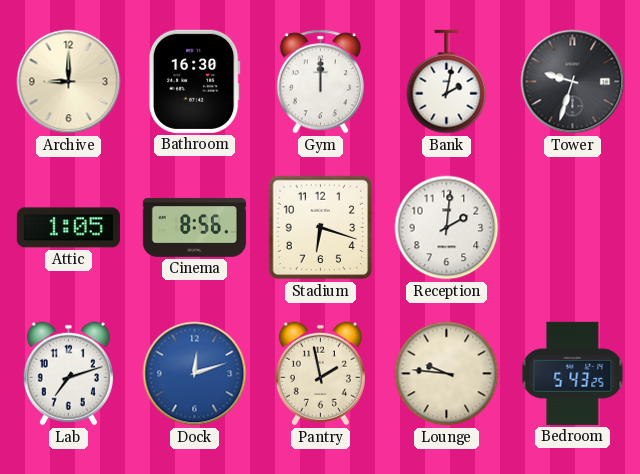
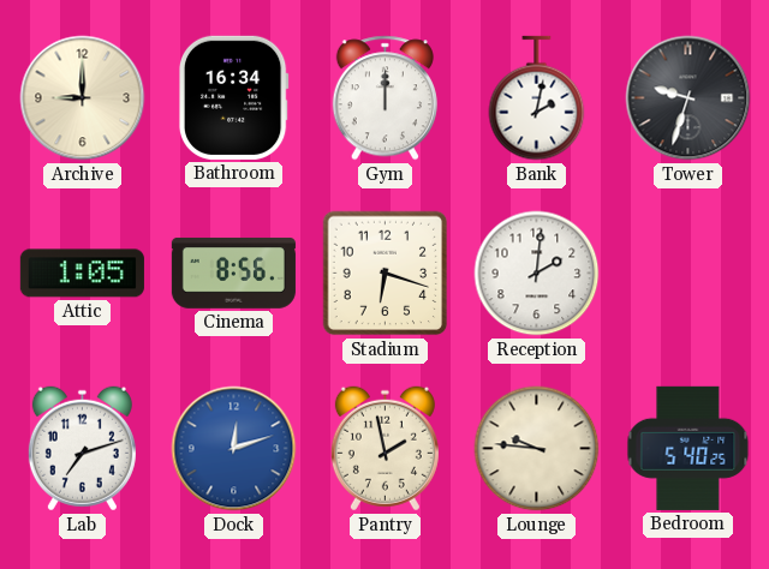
Bathroom: 16:30 -> 16:34 (233, 97)
Bedroom: 5:43 -> 5:40 (688, 448)
